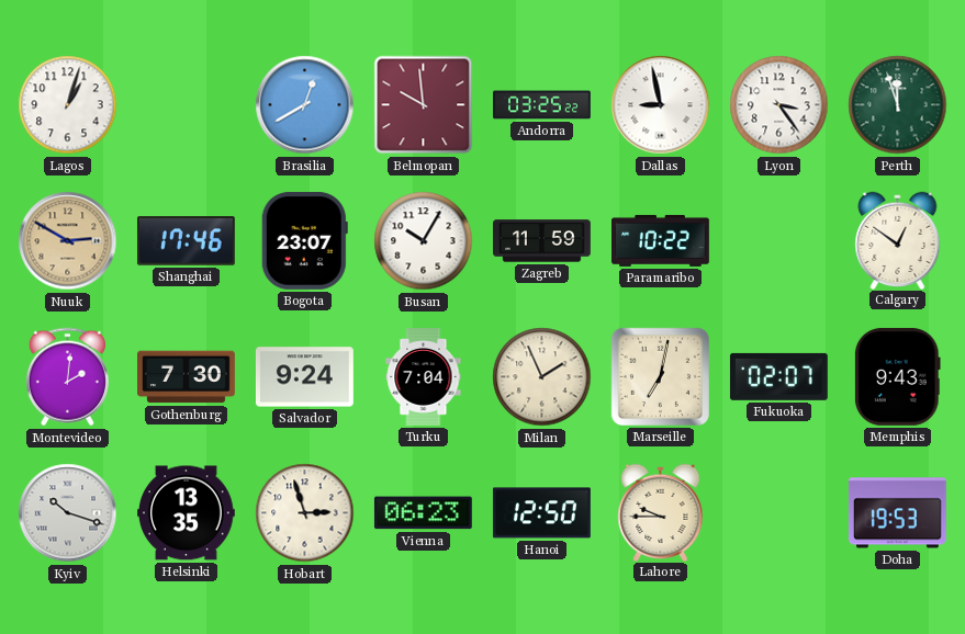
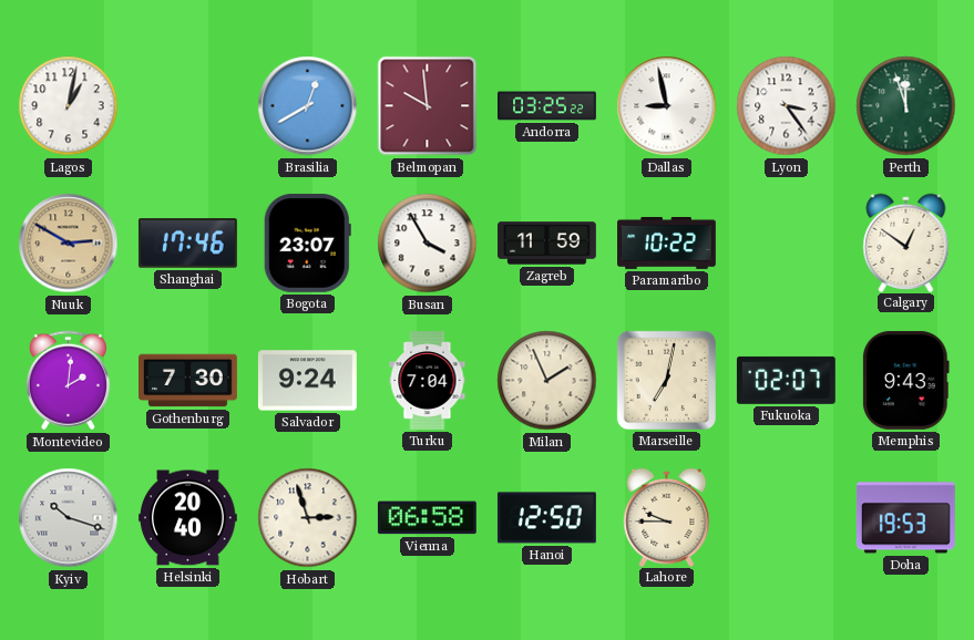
Lagos: 1:03 -> 1:02 (69, 106)
Busan: 10:05 -> 3:55 (428, 244)
Helsinki: 13:35 -> 20:40 (188, 518)
Vienna: 06:23 -> 06:58 (427, 518)
